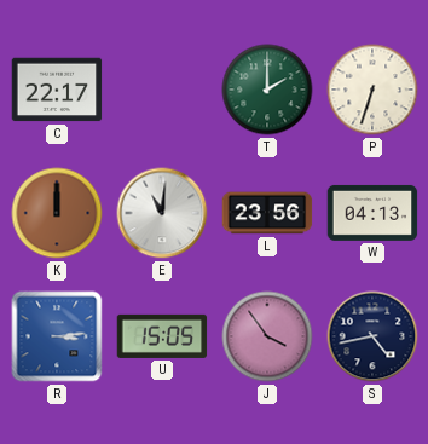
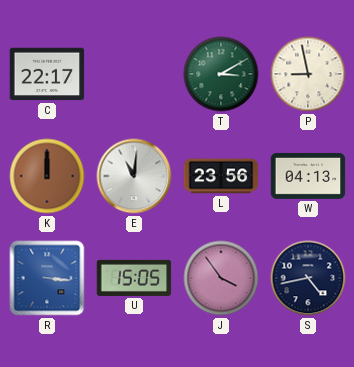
T: 2:00 -> 3:10 (221, 74)
P: 6:33 -> 8:58 (308, 74)
R: 3:14 -> 3:16 (47, 278)
